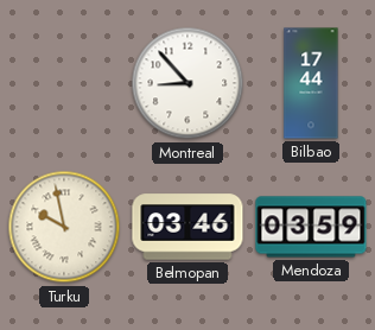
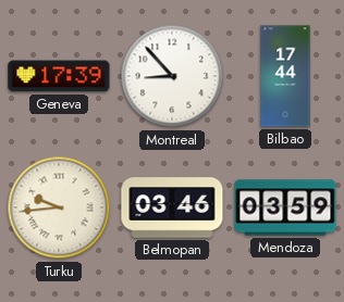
Geneva: none -> 17:39 (59, 76)
Turku: 9:58 -> 9:44 (59, 207)
